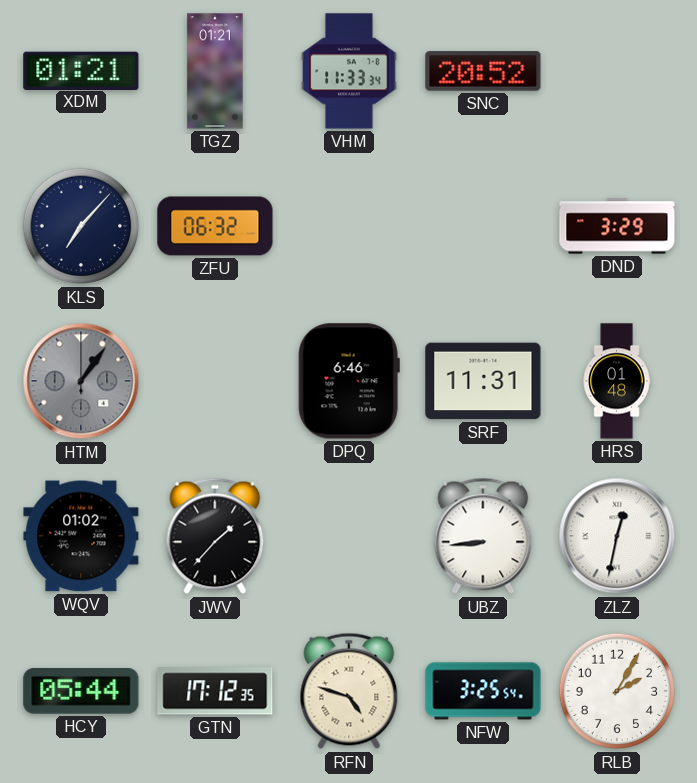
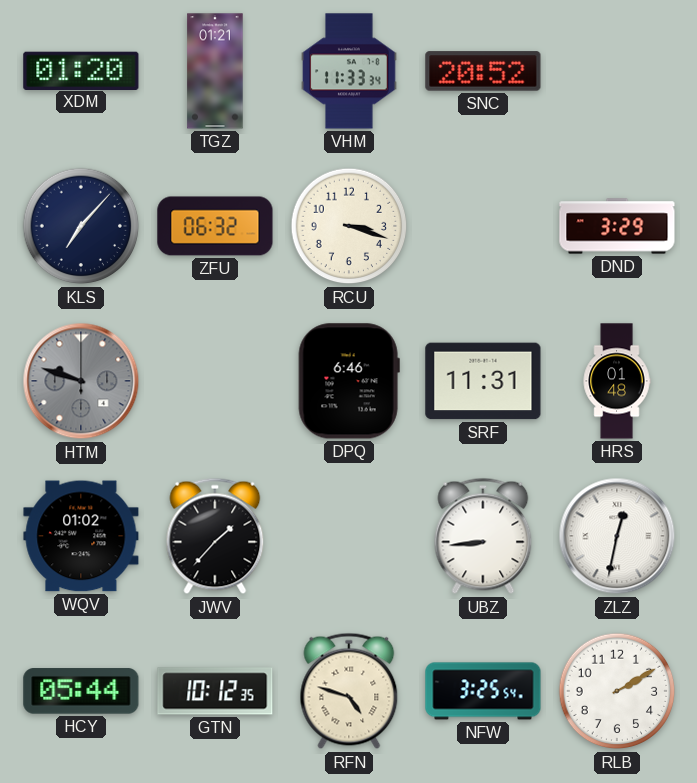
XDM: 01:21 -> 01:20 (81, 70)
RCU: none -> 3:18 (349, 226)
HTM: 1:06 -> 9:48 (81, 381)
GTN: 17:12 -> 10:12 (215, 691)
RLB: 2:05 -> 2:10 (617, 691)
